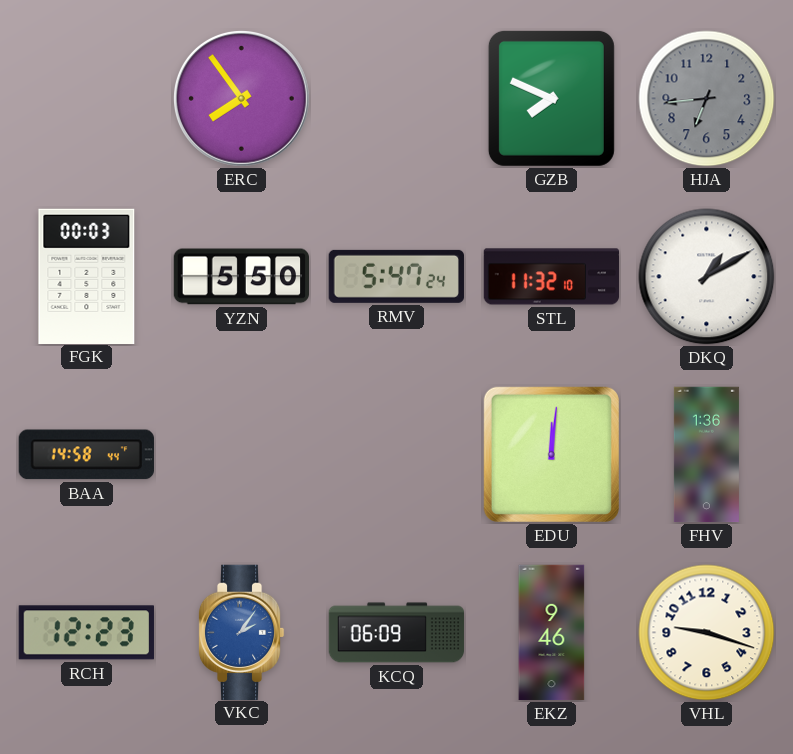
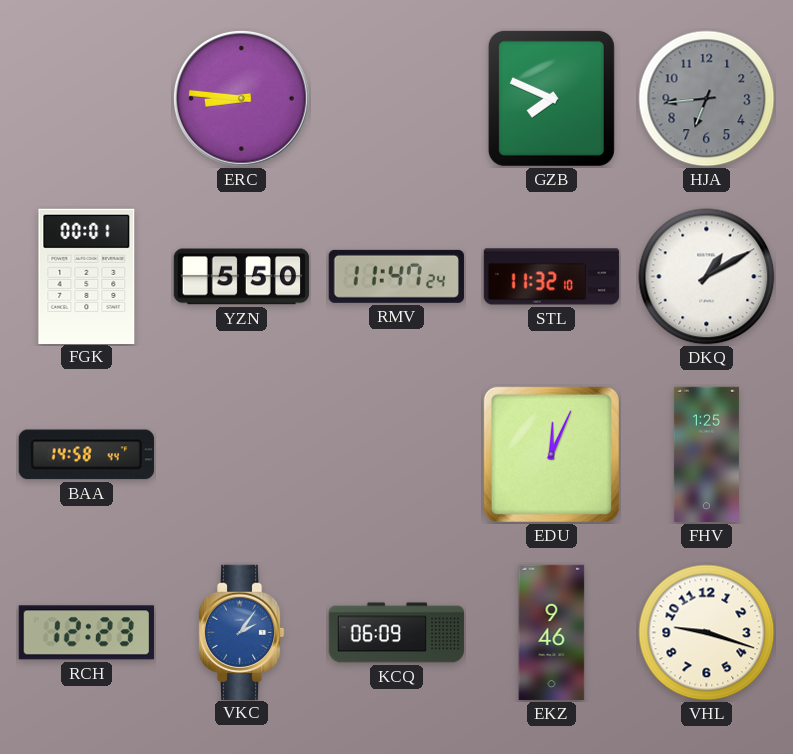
ERC: 7:54 -> 8:46 (241, 98)
FGK: 00:03 -> 00:01 (87, 276)
RMV: 5:47 -> 11:47 (396, 276)
EDU: 12:01 -> 12:04 (551, 454)
FHV: 1:36 -> 1:25 (706, 455)
